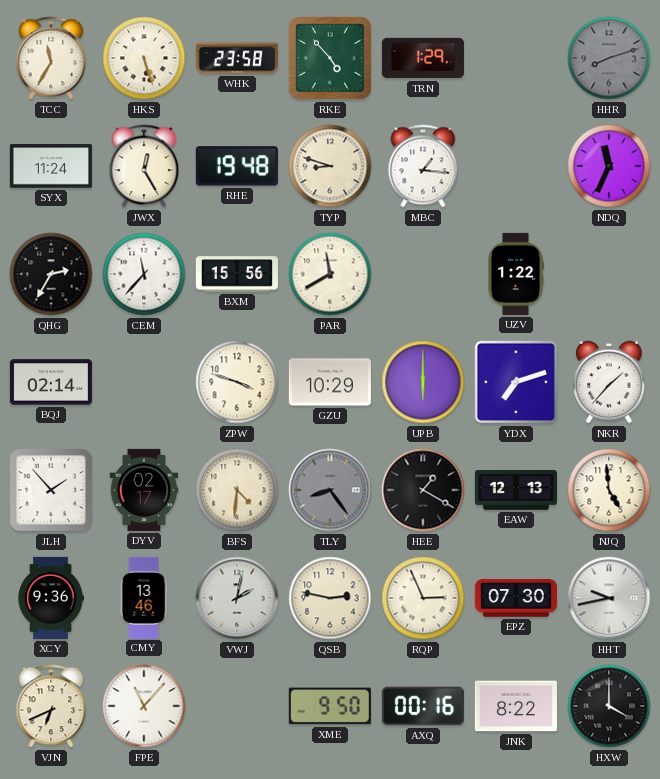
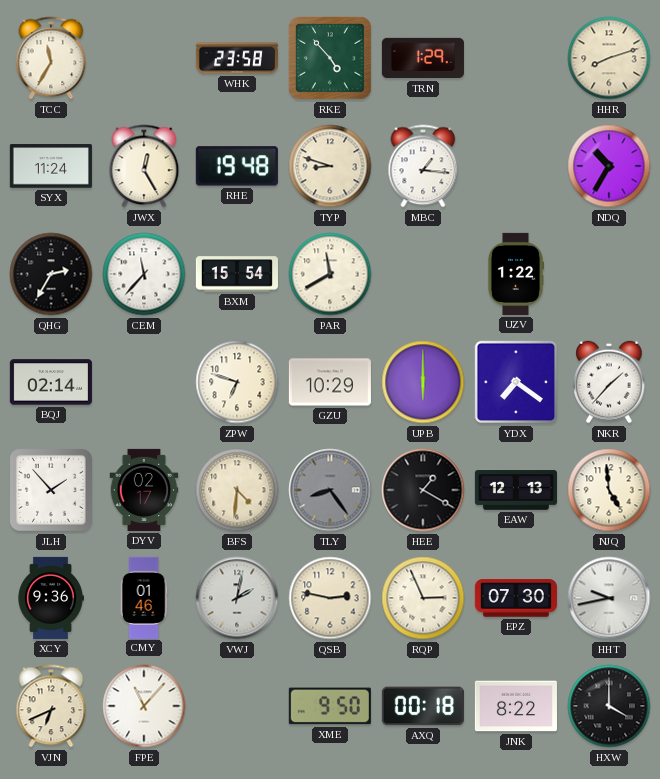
HKS: 5:27 -> none (144, 58)
HHR dial: grey -> cream (609, 58)
NDQ: 11:34 -> 10:35 (609, 166)
BXM: 15:56 -> 15:54 (237, 274)
ZPW: 3:48 -> 6:48 (237, 382)
YDX: 7:12 -> 7:21 (516, 382)
CMY: 13:46 -> 01:46 (144, 597)
AXQ: 00:16 -> 00:18 (423, 706)
